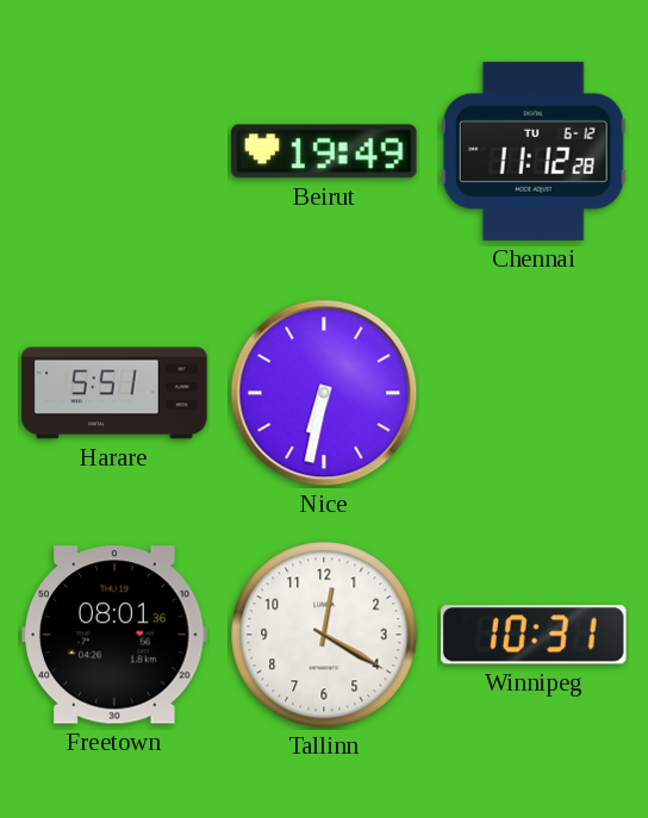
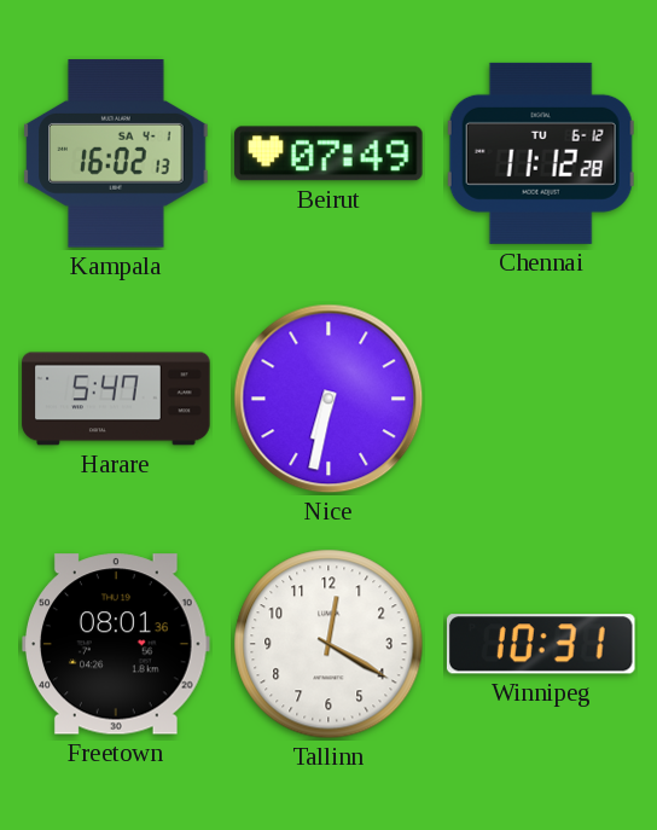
Kampala: none -> 16:02 (116, 153)
Beirut: 19:49 -> 07:49 (328, 153)
Harare: 5:51 -> 5:47 (116, 399)
